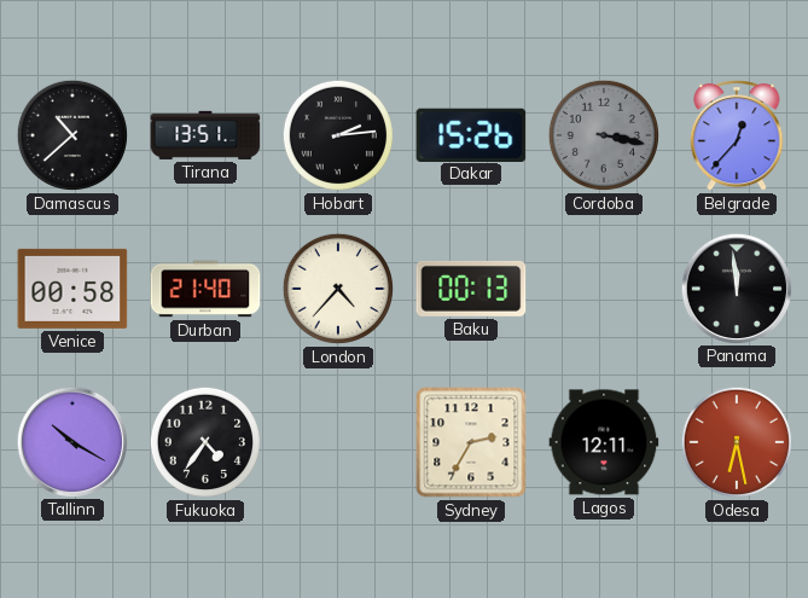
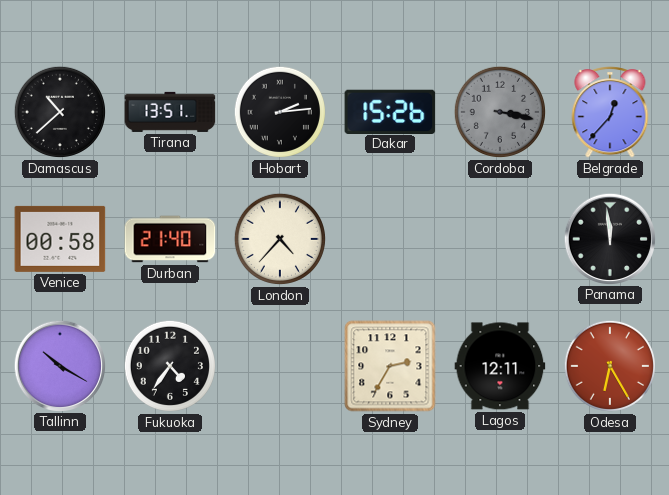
Baku: 00:13 -> none (471, 289)
Odesa: 6:28 -> 6:25 (610, 366)
